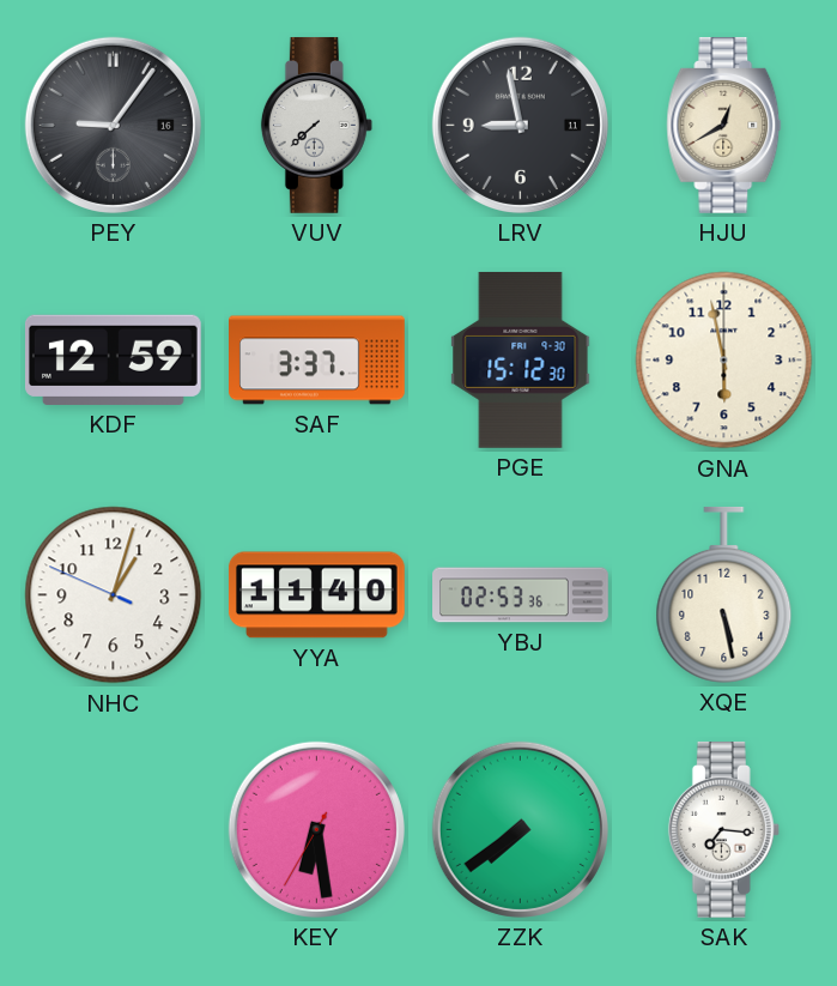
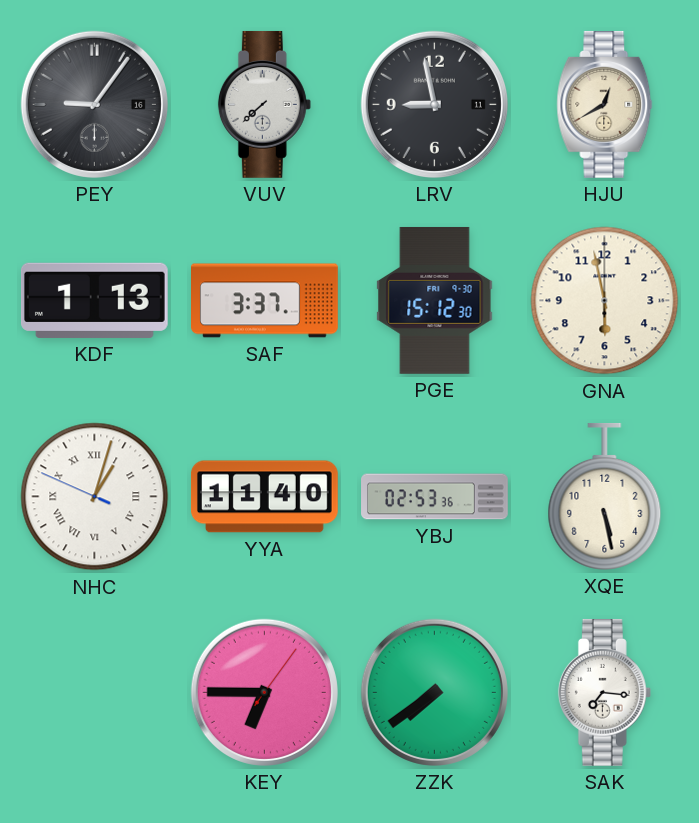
KDF: 12:59 -> 1:13 (94, 300)
NHC numerals: Arabic -> Roman (95, 497)
KEY: 6:28 -> 6:45 (264, 692)
